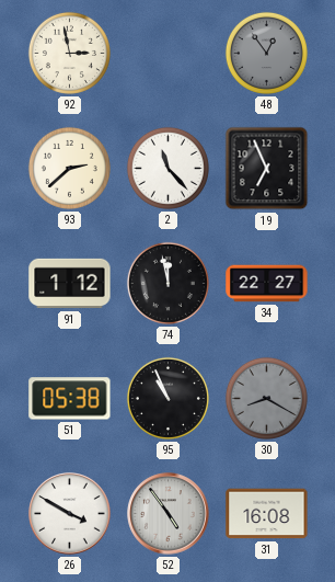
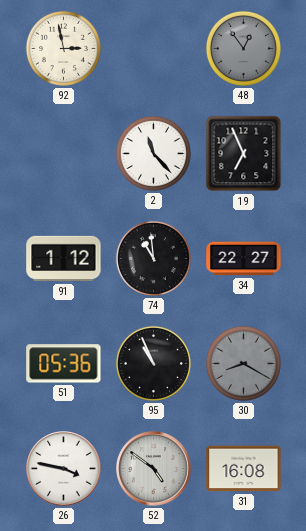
93: 2:38 -> none (69, 168)
74: 11:58 -> 10:59 (153, 258)
51: 05:38 -> 05:36 (64, 364)
26: 3:50 -> 3:47 (64, 469)
52: 4:54 -> 4:51 (154, 469)
